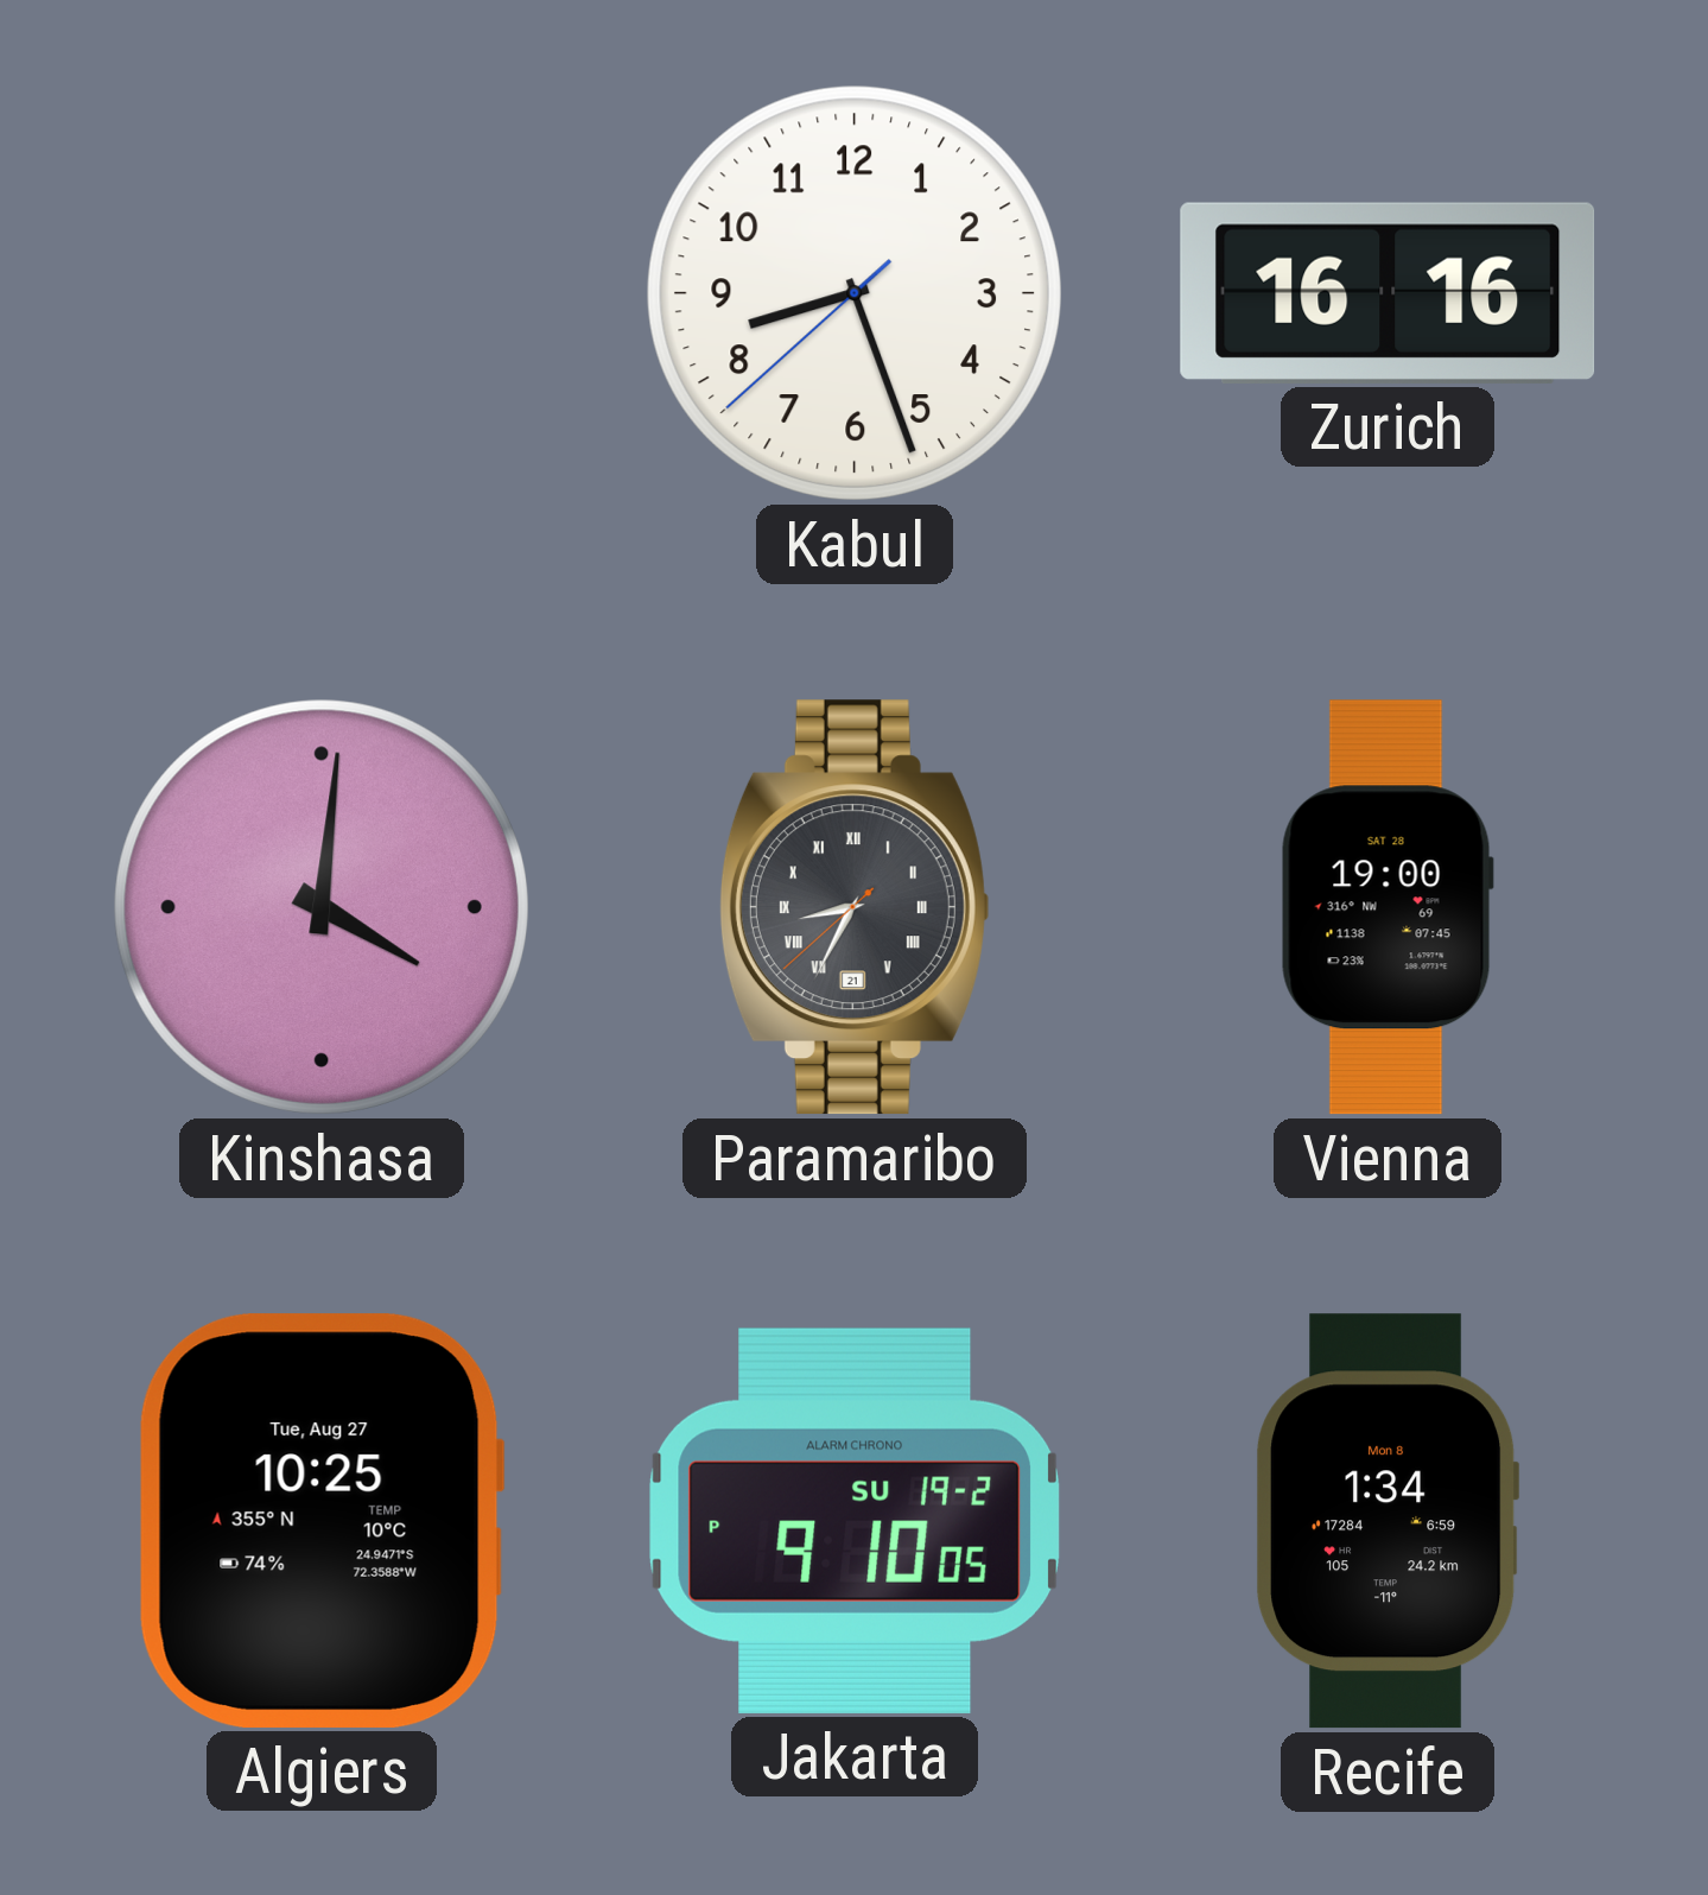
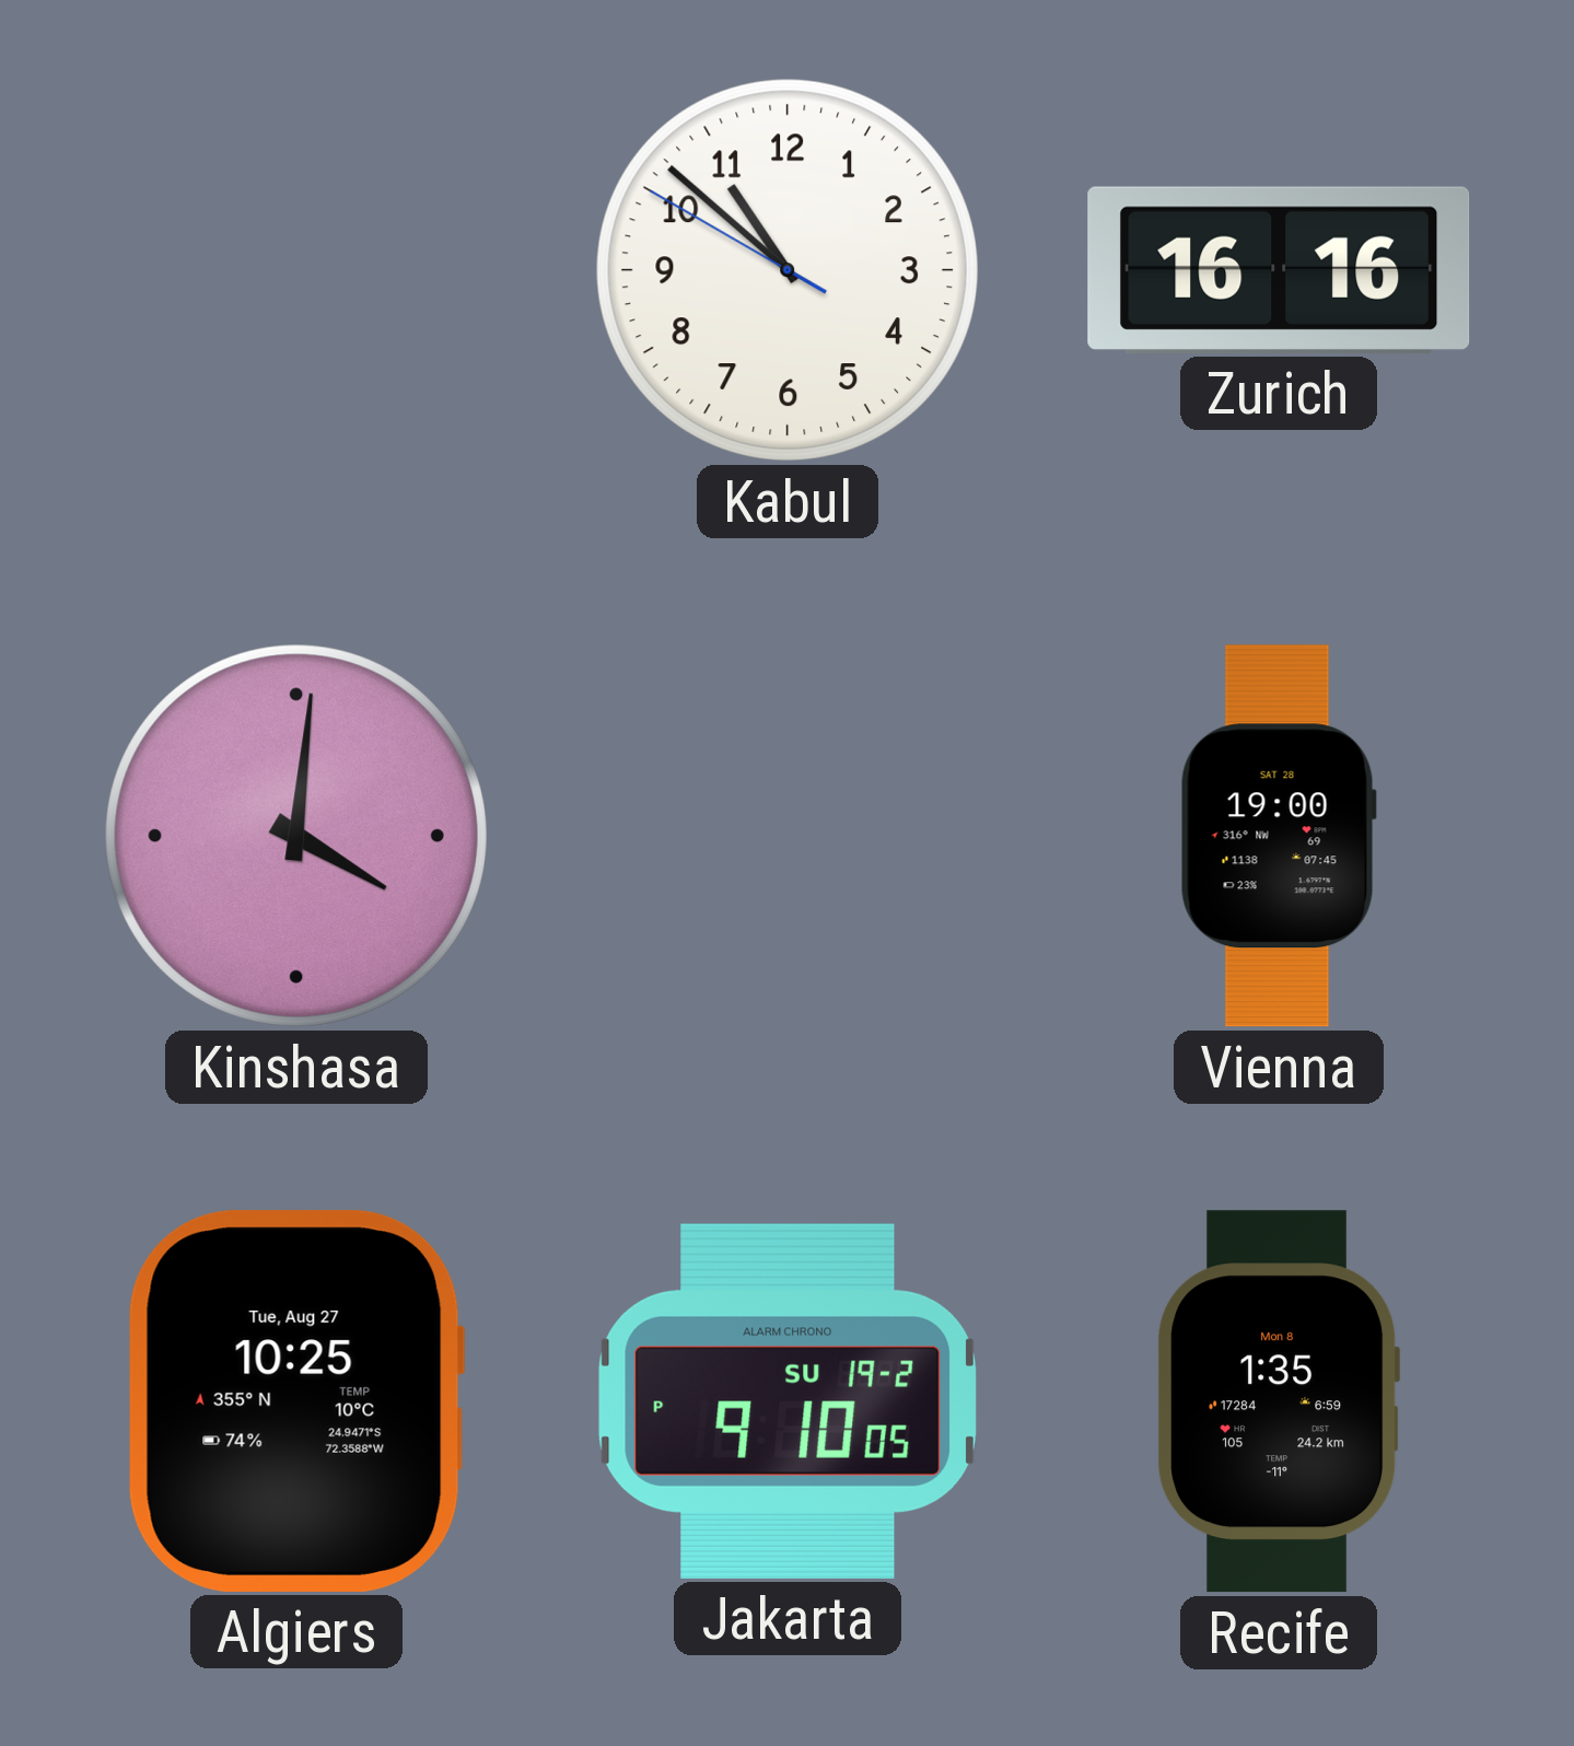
Kabul: 8:26 -> 10:51 (788, 270)
Paramaribo: 8:34 -> none (855, 907)
Recife: 1:34 -> 1:35 (1279, 1401)
